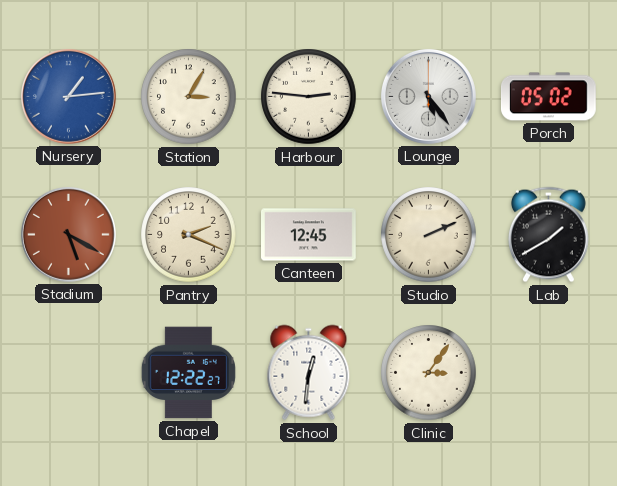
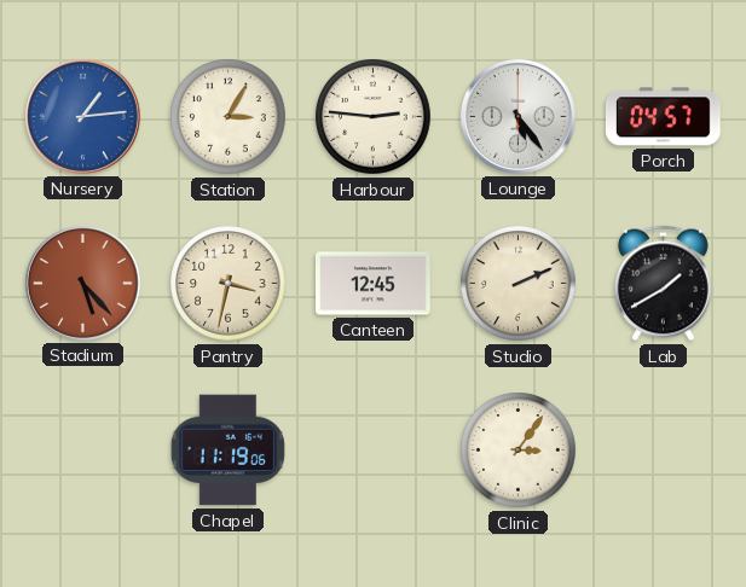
Porch: 05:02 -> 04:57 (663, 117)
Stadium: 5:20 -> 5:23 (82, 283)
Pantry: 2:19 -> 3:32 (229, 284)
Chapel: 12:22 -> 11:19 (227, 451)
School: 12:31 -> none (309, 373)
